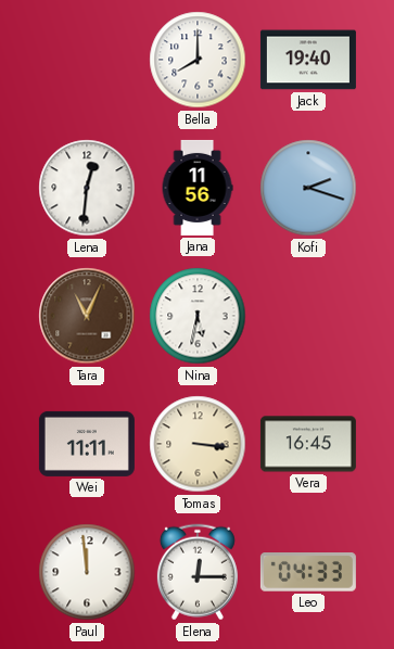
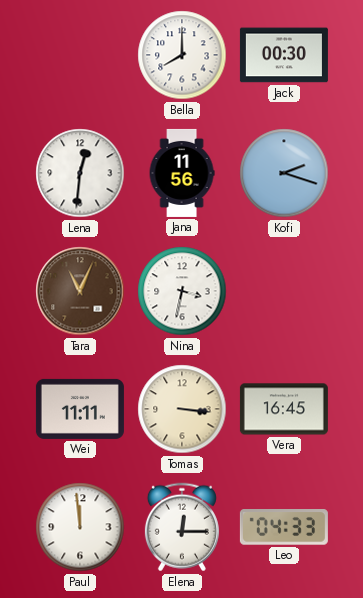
Jack: 19:40 -> 00:30 (284, 55)
Nina: 5:32 -> 3:32 (182, 291)
